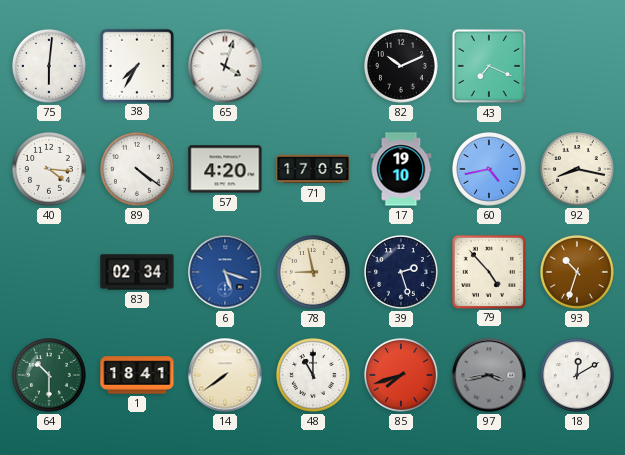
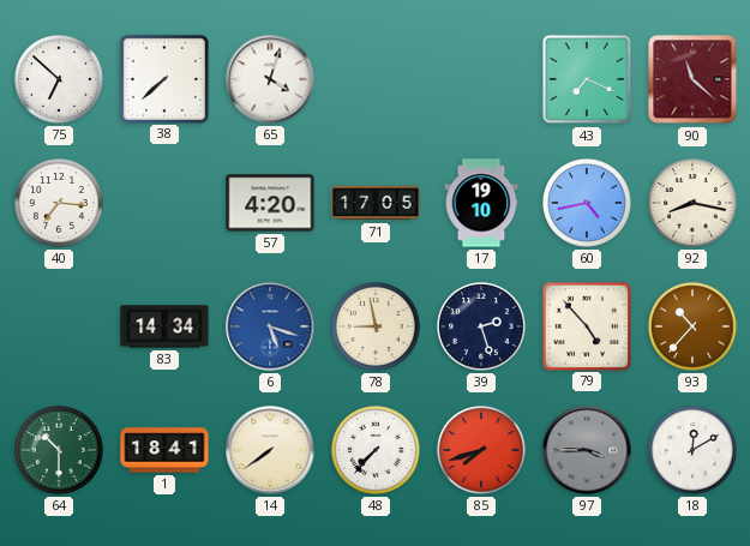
75: 6:01 -> 6:52 (60, 80)
38: 7:35 -> 7:38 (163, 78)
82: 10:11 -> none (402, 67)
90: none -> 11:22 (692, 79)
40: 4:16 -> 7:16 (60, 204)
89: 4:21 -> none (138, 170)
83: 02:34 -> 14:34 (164, 326)
93: 10:33 -> 10:37 (694, 328)
48: 11:00 -> 7:37 (377, 451)
97: 3:43 -> 3:45 (587, 450)
